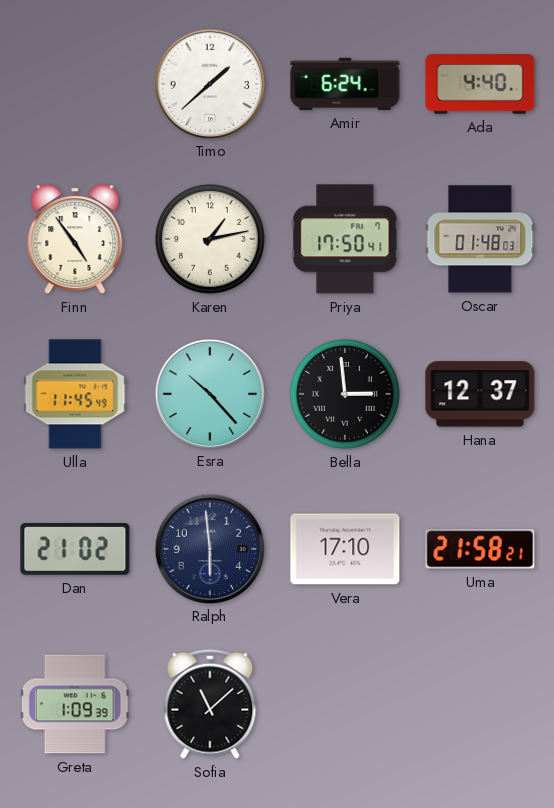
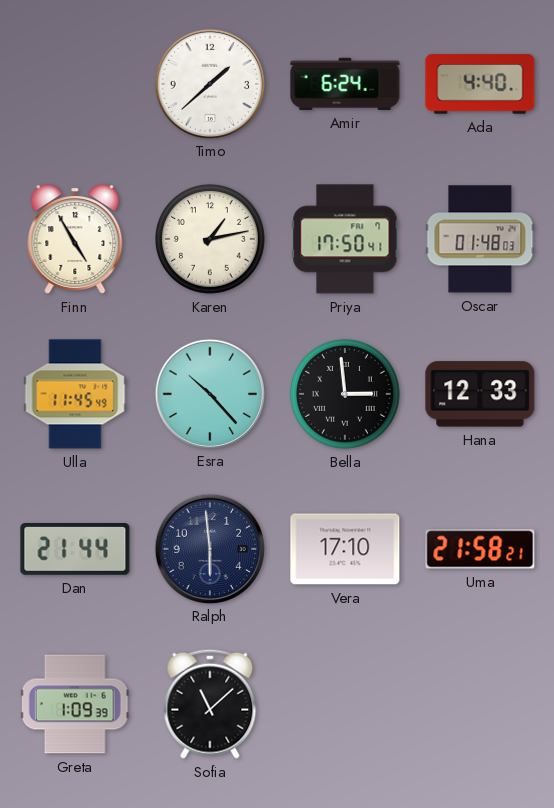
Finn: 4:54 -> 4:55 (75, 239)
Hana: 12:37 -> 12:33 (480, 394)
Dan: 21:02 -> 21:44 (75, 550)
